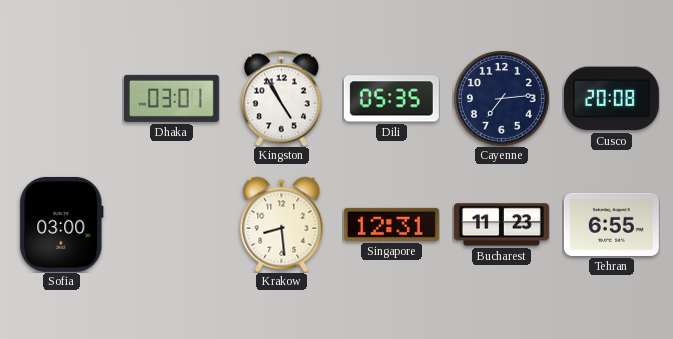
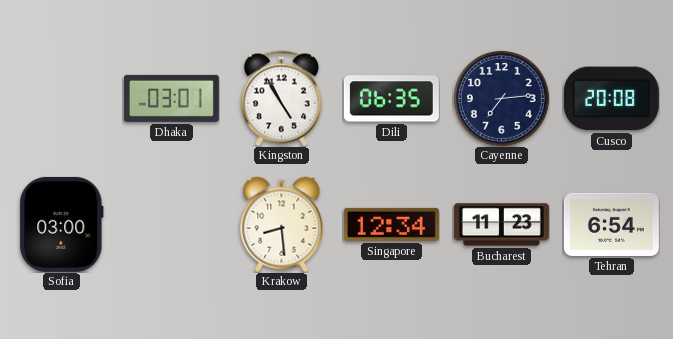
Dili: 05:35 -> 06:35 (391, 99)
Singapore: 12:31 -> 12:34 (391, 224)
Tehran: 6:55 -> 6:54 (611, 224)
